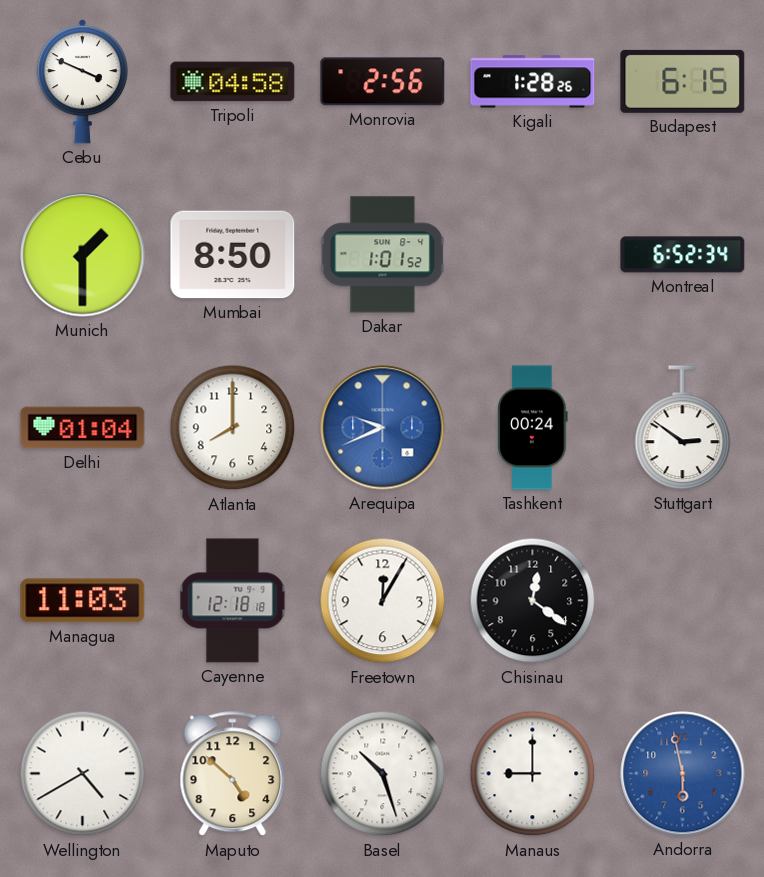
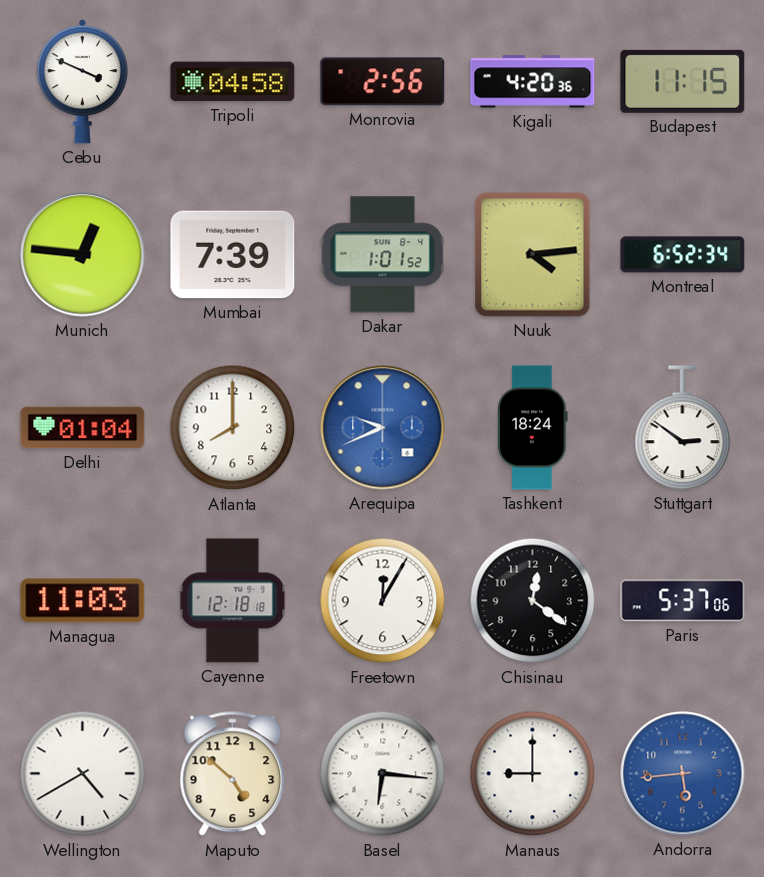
Kigali: 1:28 -> 4:20 (533, 82)
Budapest: 6:15 -> 11:15 (683, 81)
Munich: 1:30 -> 12:46 (83, 255)
Mumbai: 8:50 -> 7:39 (233, 255)
Nuuk: none -> 4:14 (533, 255)
Tashkent: 00:24 -> 18:24 (533, 428)
Paris: none -> 5:37 (683, 601)
Basel: 10:27 -> 6:16 (383, 774)
Andorra: 5:58 -> 5:44 (683, 774)
